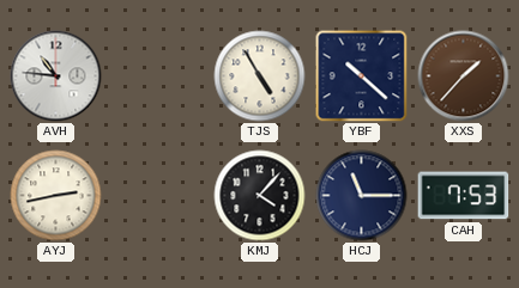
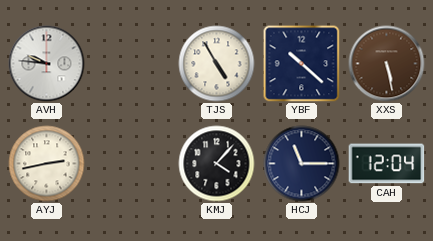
AVH: 10:46 -> 9:46 (47, 64)
XXS: 1:37 -> 5:28 (387, 64)
CAH: 7:53 -> 12:04 (387, 164)
